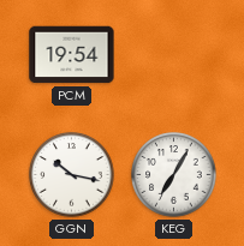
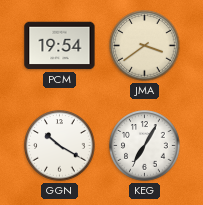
JMA: none -> 3:39 (145, 46)
GGN: 10:17 -> 10:20 (60, 146)
